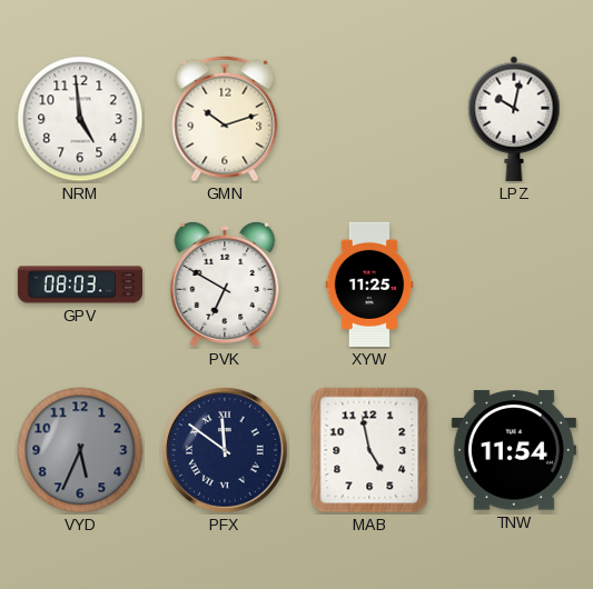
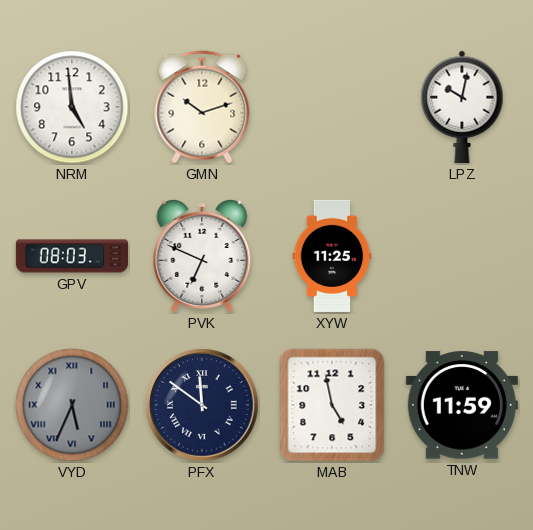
PVK: 6:50 -> 6:49 (202, 256)
VYD numerals: Arabic -> Roman (72, 405)
TNW: 11:54 -> 11:59 (462, 405)
